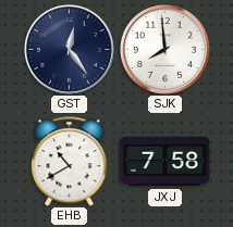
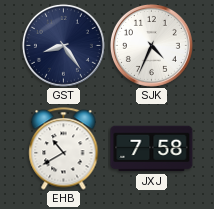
GST: 12:24 -> 8:24 (63, 45)
SJK: 7:59 -> 4:34 (151, 45)
